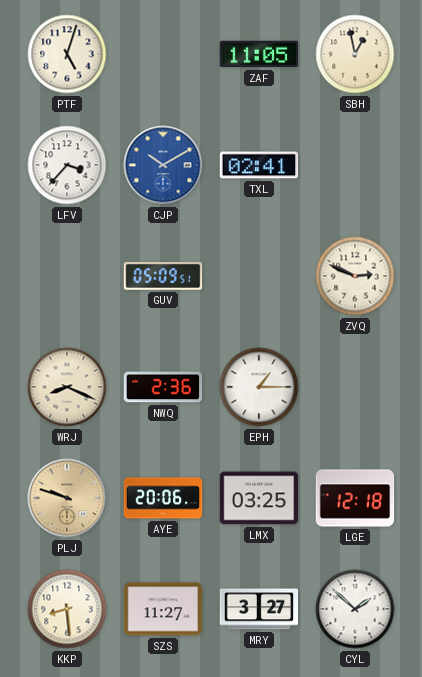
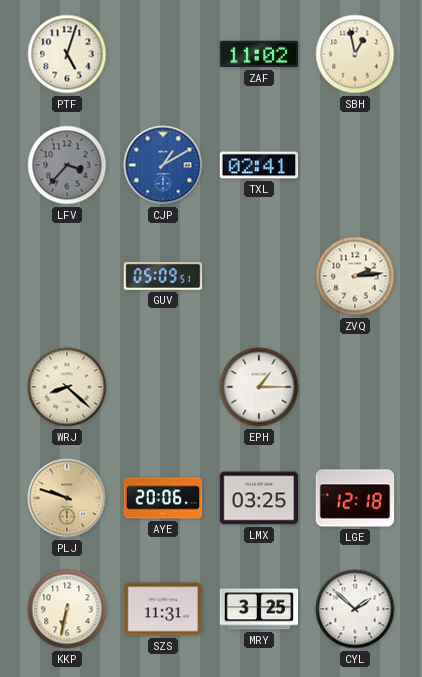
ZAF: 11:05 -> 11:02 (259, 54)
LFV dial: white -> grey (67, 165)
CJP: 10:10 -> 1:10 (163, 165)
ZVQ: 2:49 -> 2:14 (355, 276)
WRJ: 8:19 -> 8:22 (67, 387)
NWQ: 2:36 -> none (163, 387)
KKP: 8:29 -> 6:32 (67, 609)
SZS: 11:27 -> 11:31 (163, 609)
MRY: 3:27 -> 3:25 (259, 609)
